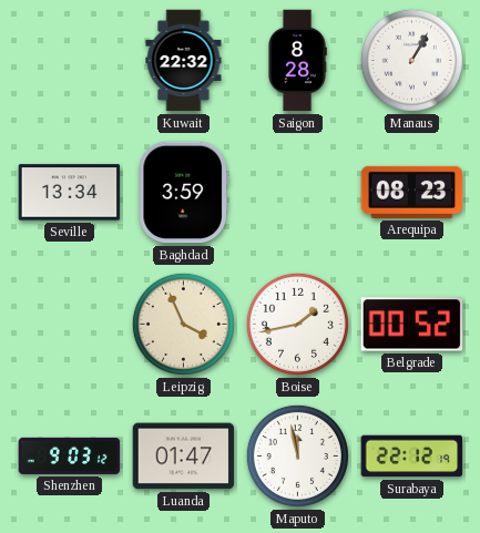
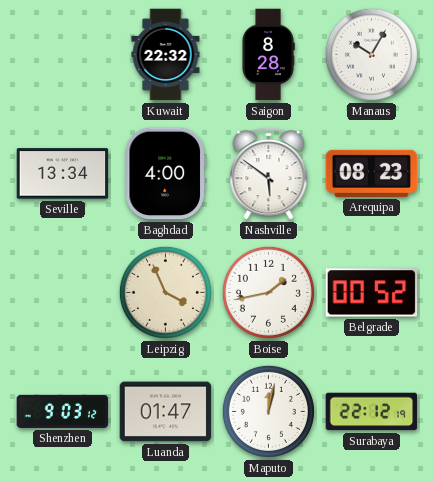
Manaus: 1:05 -> 10:05 (371, 54)
Baghdad: 3:59 -> 4:00 (165, 174)
Nashville: none -> 5:51 (269, 173)
Maputo: 11:58 -> 12:02 (268, 411)
